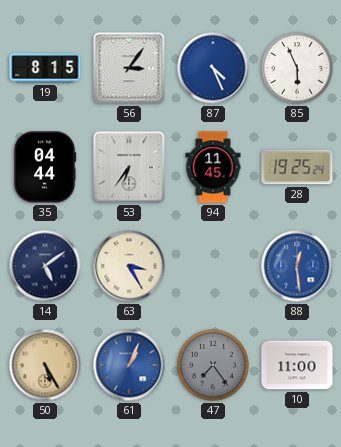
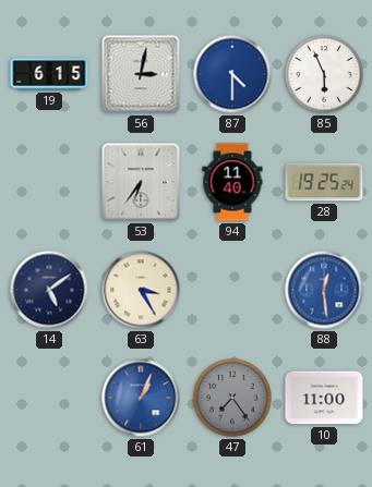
19: 8:15 -> 6:15 (49, 74)
56: 3:06 -> 3:02 (141, 74)
87: 4:26 -> 4:30 (232, 74)
35: 04:44 -> none (45, 167)
94: 11:45 -> 11:40 (232, 182)
50: 5:25 -> none (45, 365)
